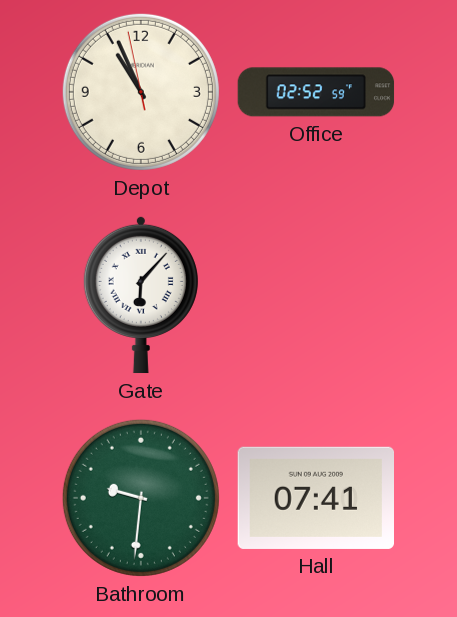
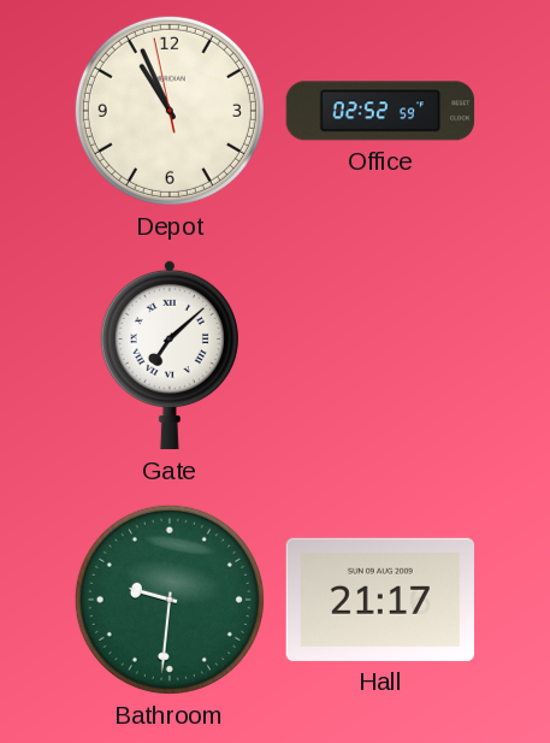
Gate: 6:07 -> 7:08 (170, 355)
Hall: 07:41 -> 21:17 (380, 600)
